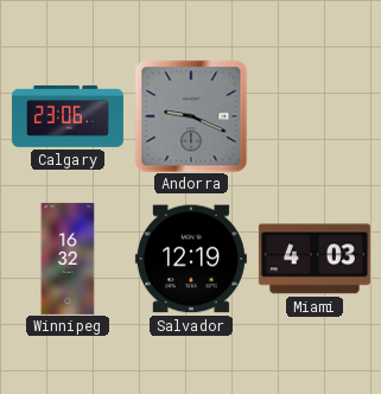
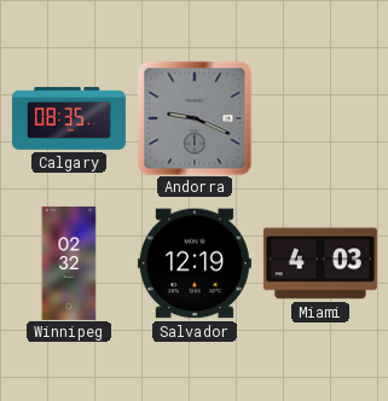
Calgary: 23:06 -> 08:35 (69, 118)
Winnipeg: 16:32 -> 02:32 (69, 263)
